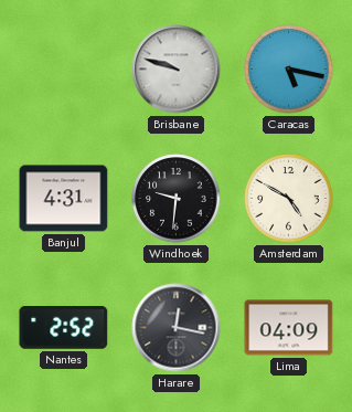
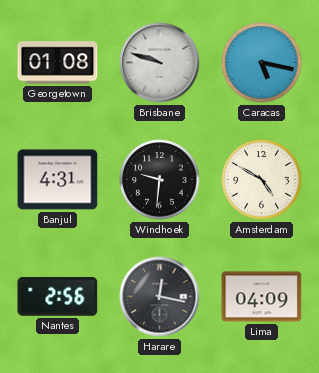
Georgetown: none -> 01:08 (58, 63)
Nantes: 2:52 -> 2:56 (58, 297)
